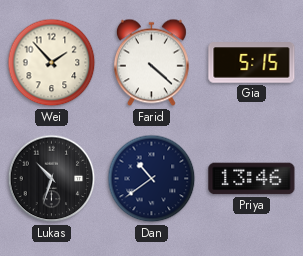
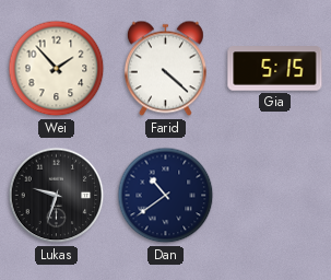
Lukas: 10:33 -> 9:33 (57, 196)
Priya: 13:46 -> none (252, 179)
